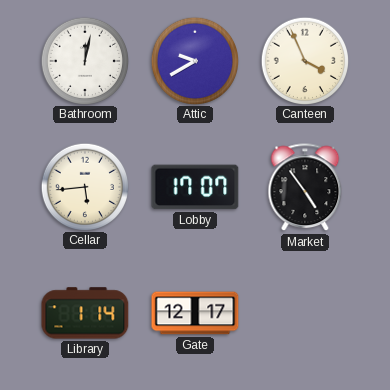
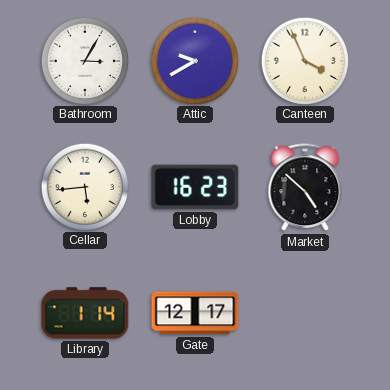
Bathroom: 12:02 -> 3:05 (84, 60)
Lobby: 17:07 -> 16:23 (195, 187)
Market: 4:54 -> 4:52 (305, 188)
